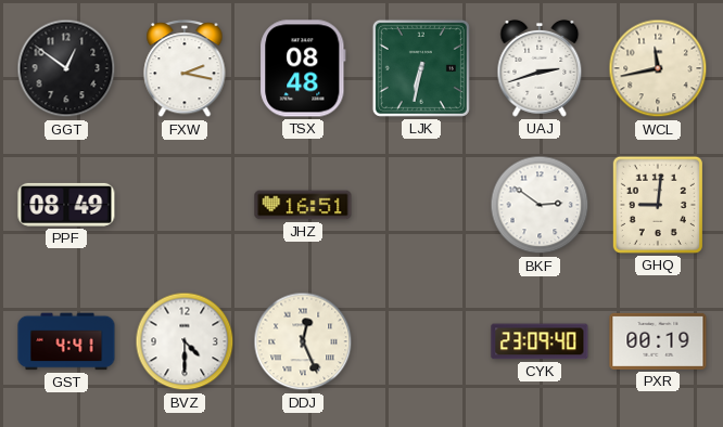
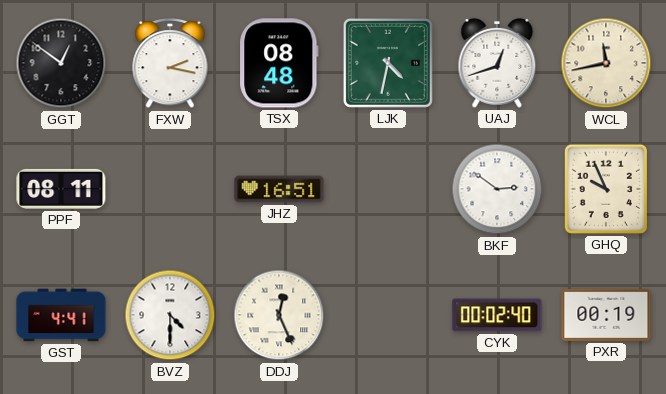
LJK: 6:32 -> 4:32 (388, 63)
UAJ: 2:42 -> 12:42 (497, 63)
PPF: 08:49 -> 08:11 (61, 189)
GHQ: 9:01 -> 9:56 (606, 189)
CYK: 23:09 -> 00:02 (497, 315)
